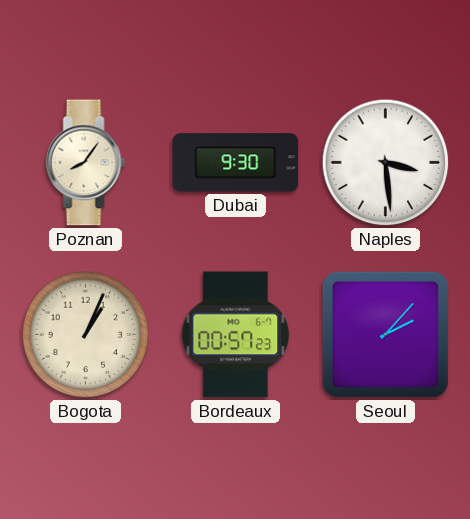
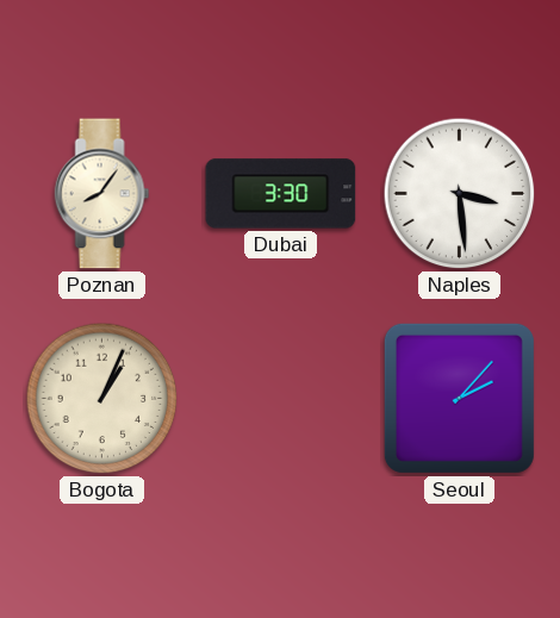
Dubai: 9:30 -> 3:30 (281, 194)
Bordeaux: 00:57 -> none (236, 335)
